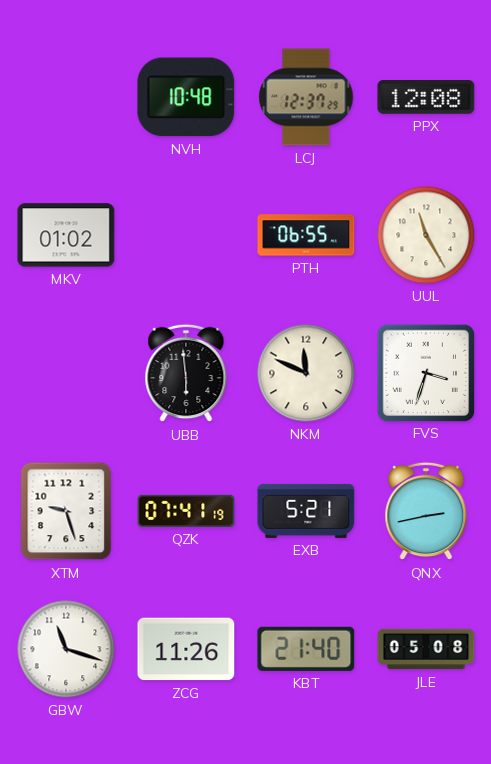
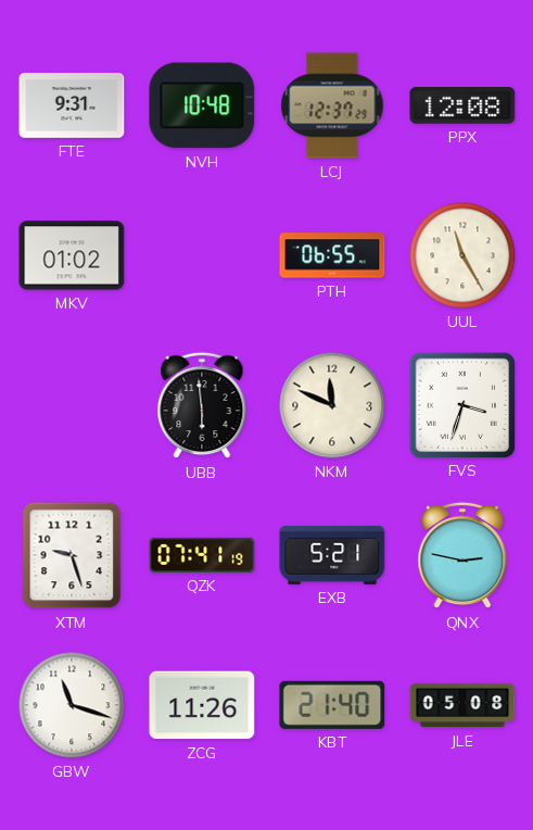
FTE: none -> 9:31 (72, 106)
QNX: 2:43 -> 2:47 (462, 555)
